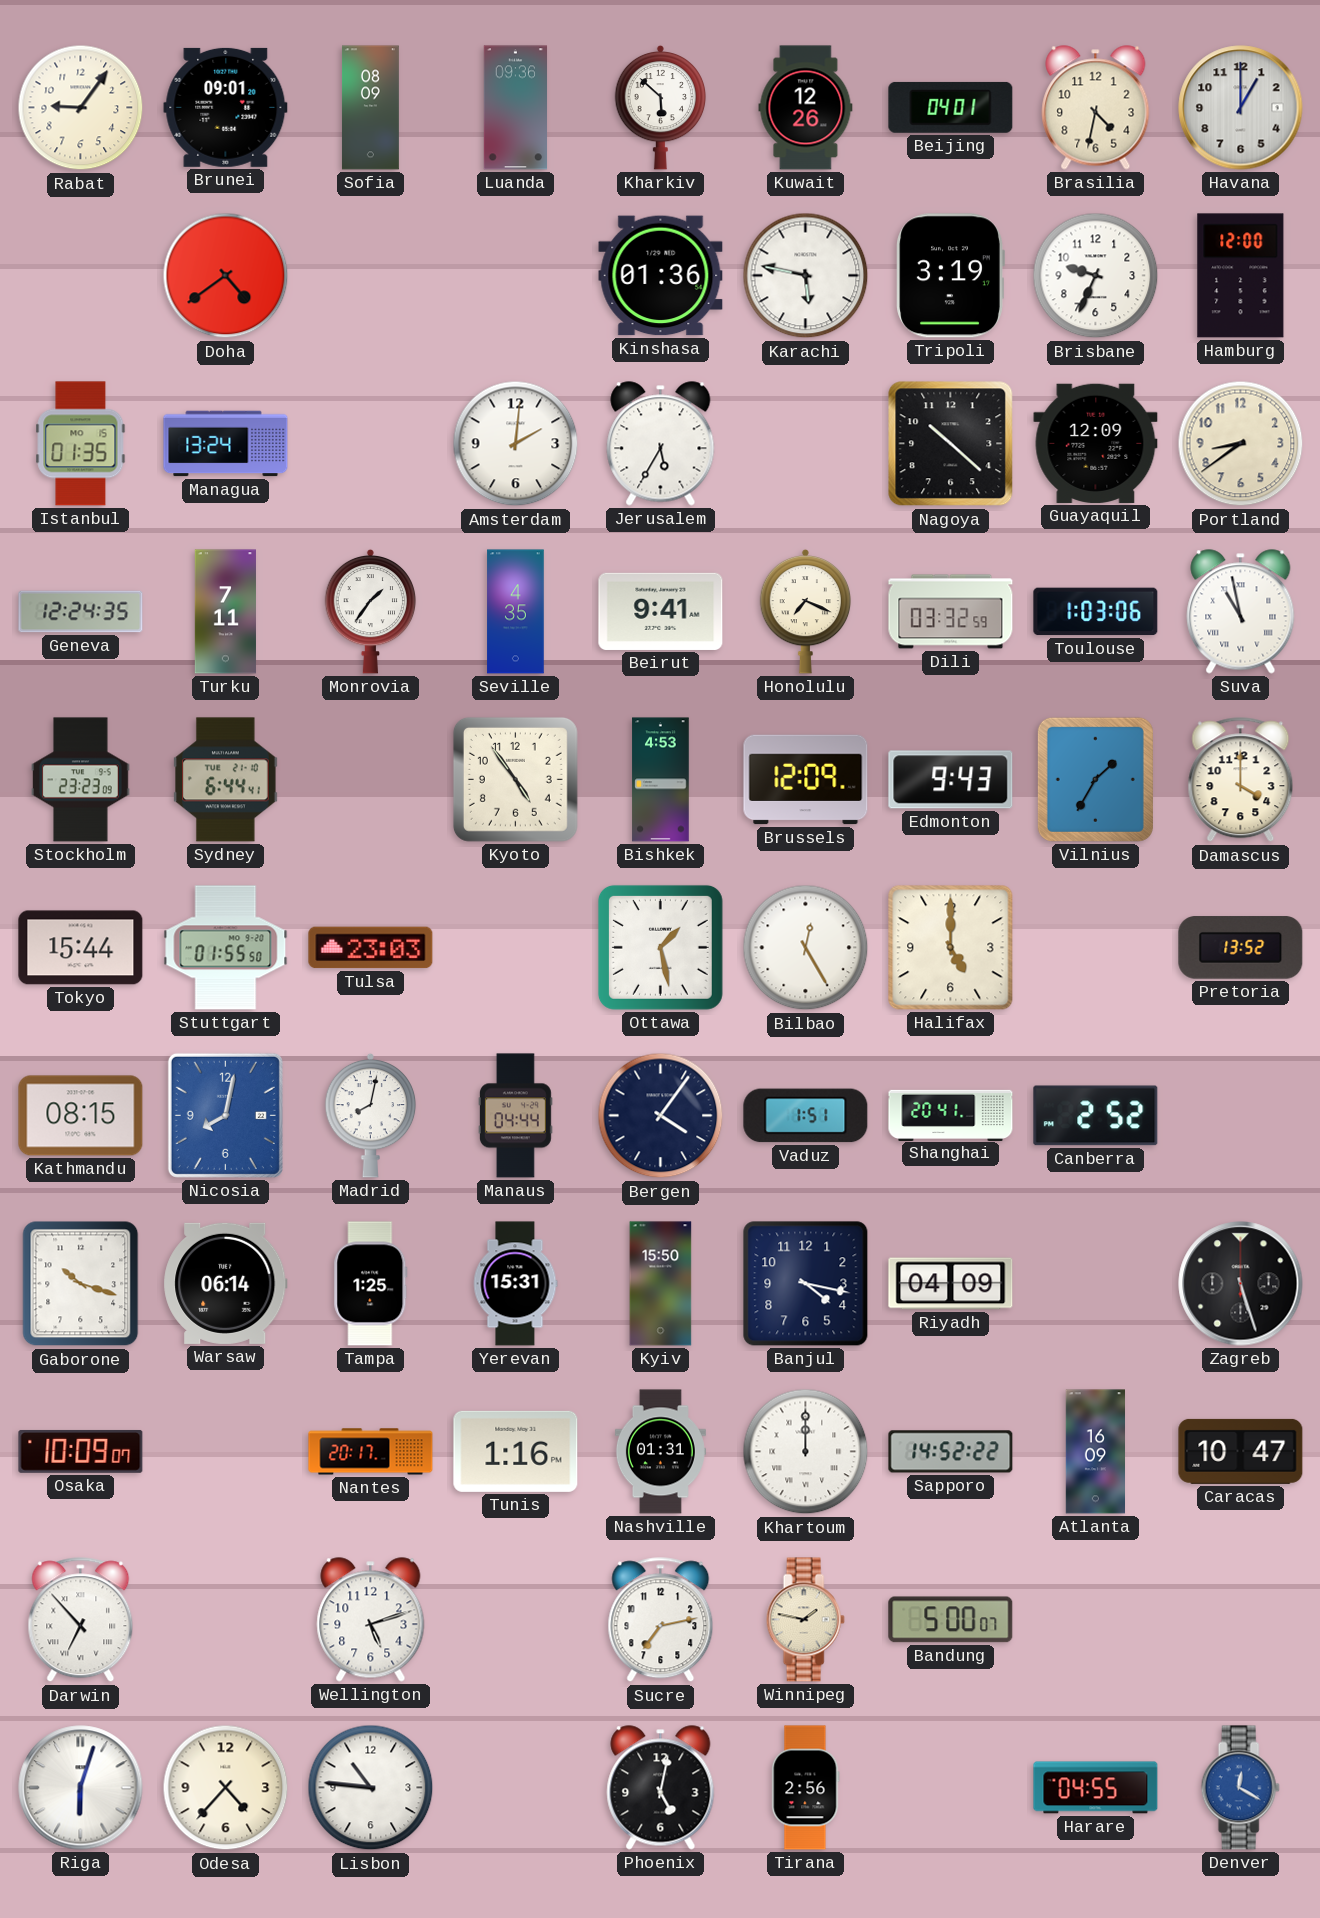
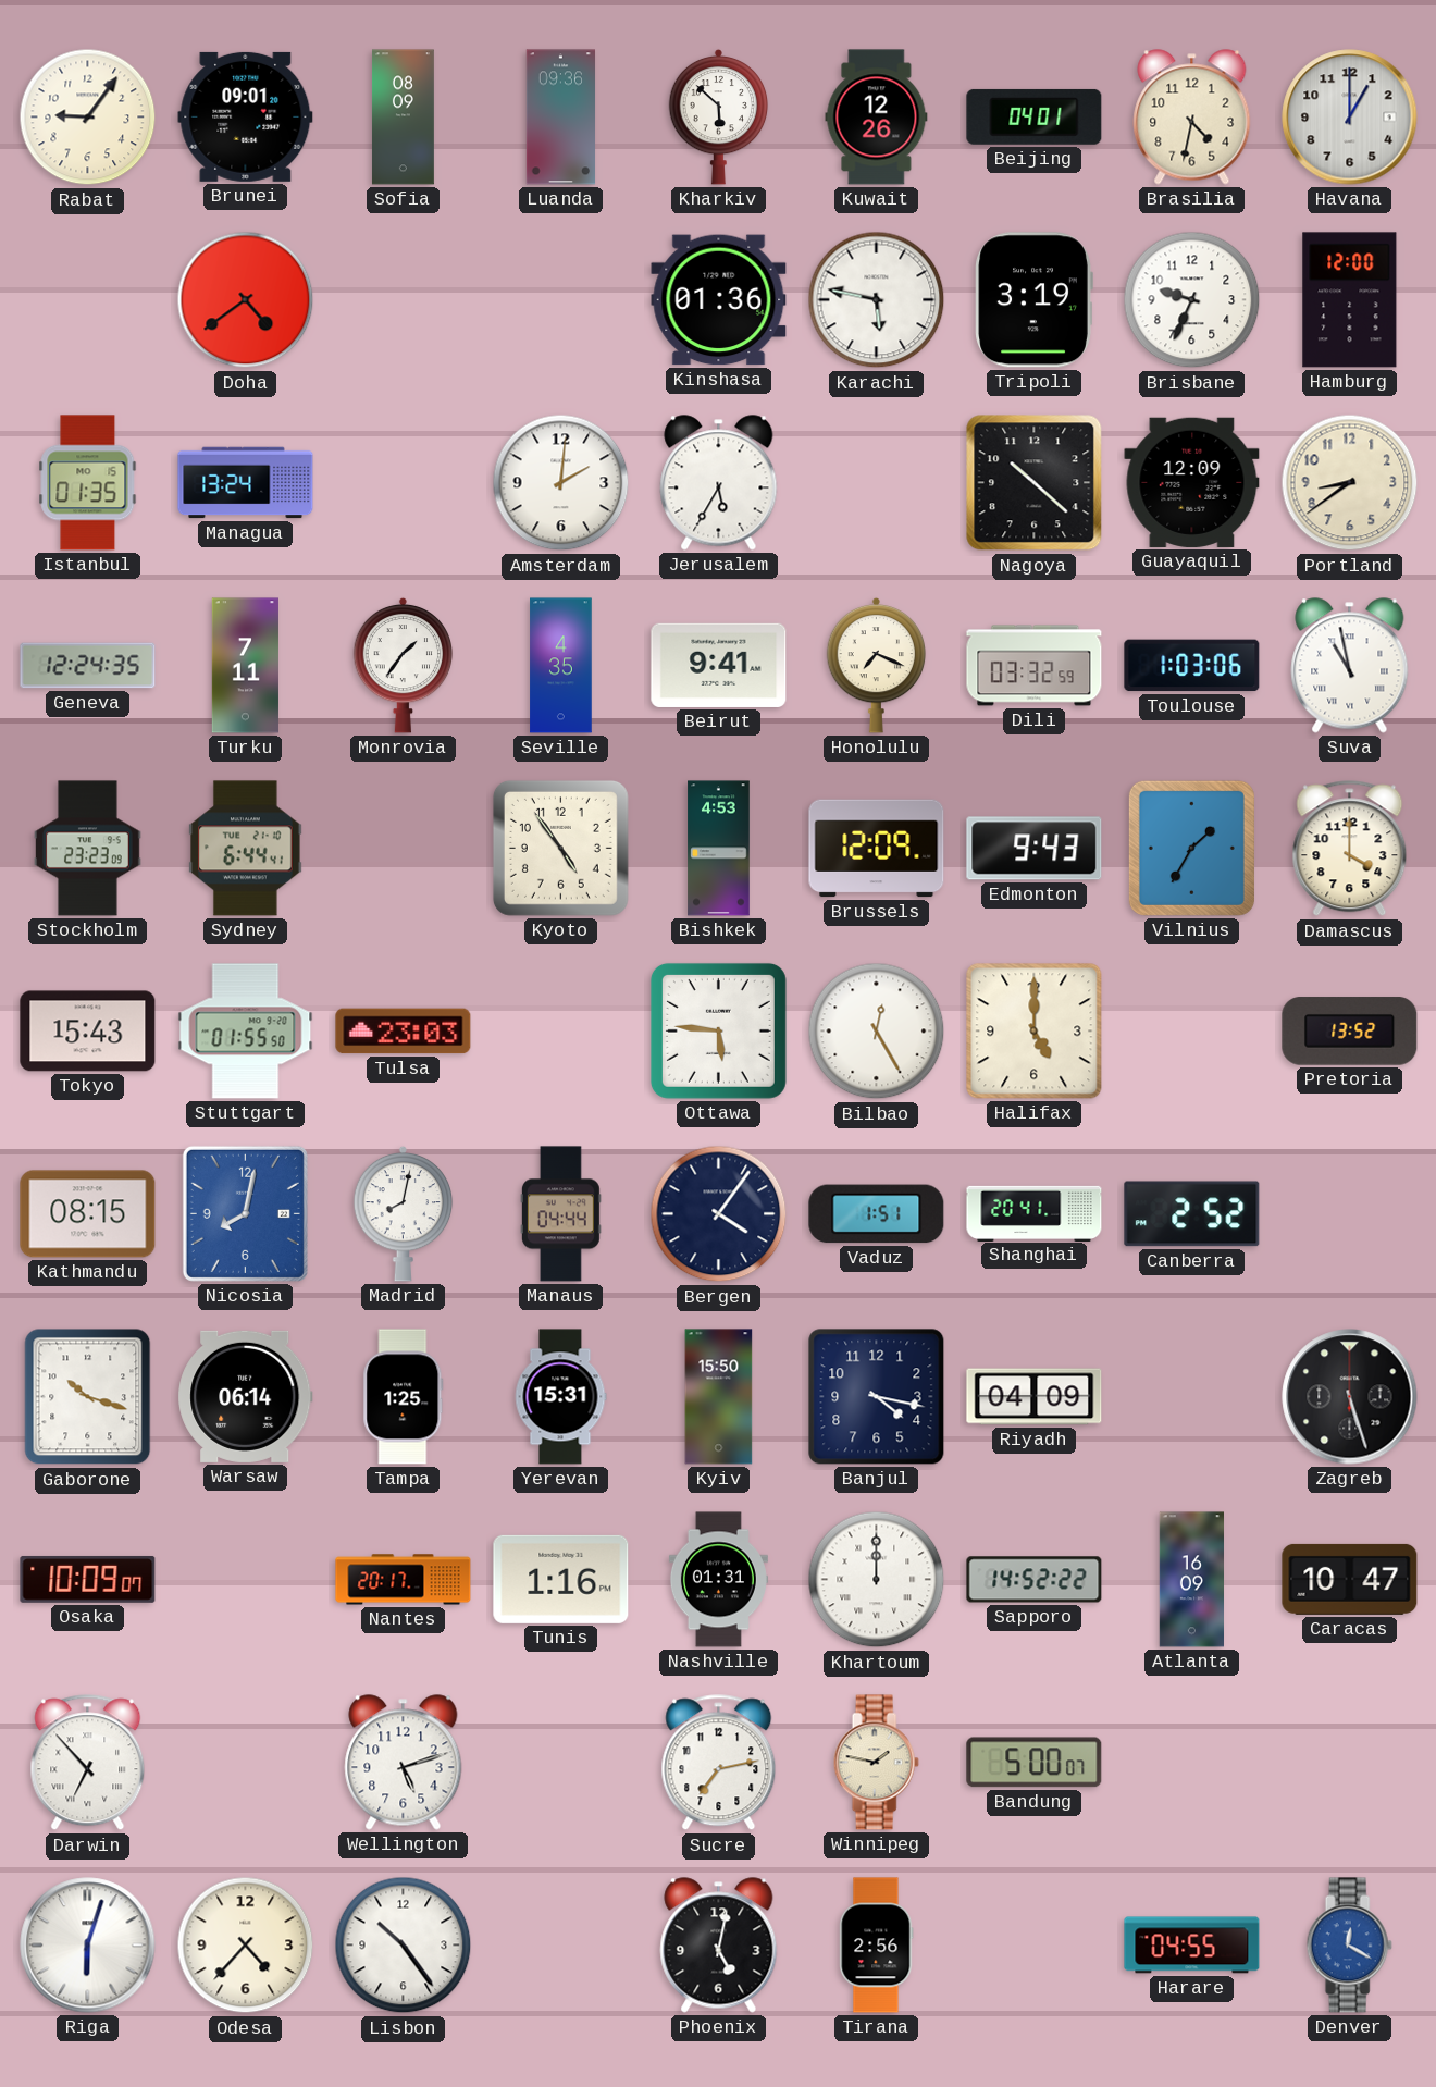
Tokyo: 15:44 -> 15:43 (88, 1032)
Ottawa: 1:28 -> 5:46 (718, 1030)
Lisbon: 10:46 -> 10:24 (404, 1946)
